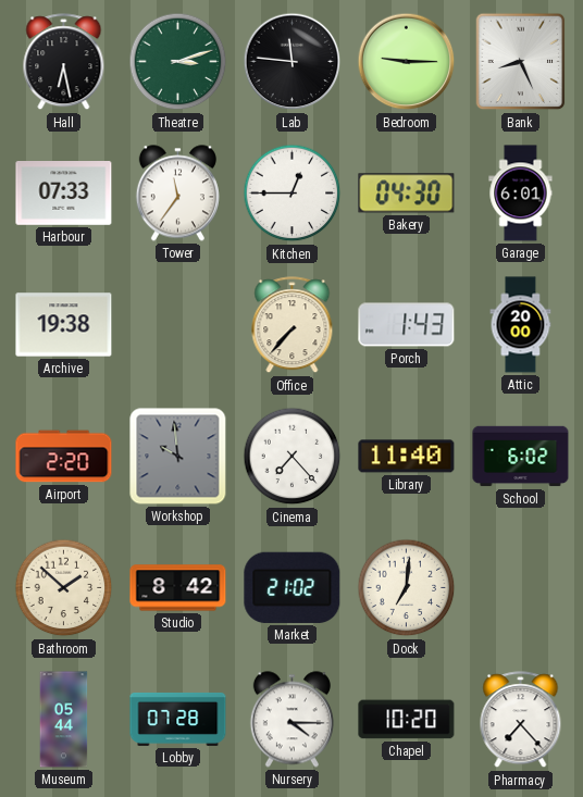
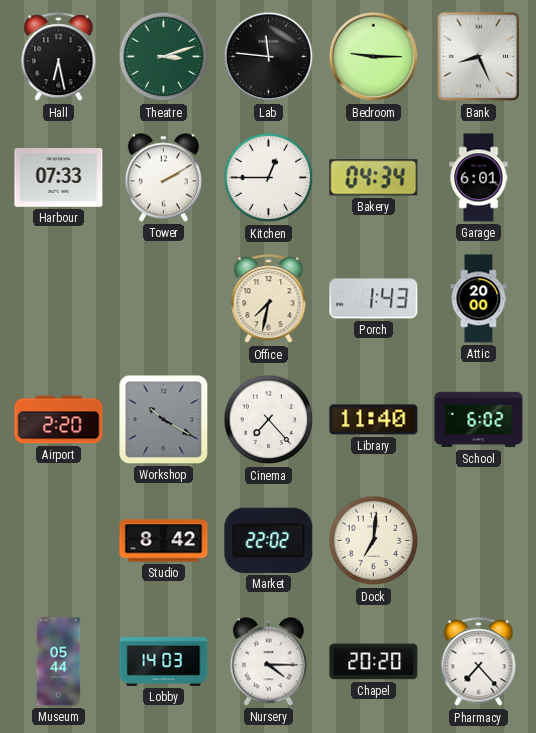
Tower: 11:36 -> 2:10 (163, 178)
Bakery: 04:30 -> 04:34 (374, 178)
Archive: 19:38 -> none (64, 325)
Office: 7:37 -> 7:32 (269, 299)
Workshop: 9:59 -> 10:20 (164, 420)
Bathroom: 1:52 -> none (64, 588)
Market: 21:02 -> 22:02 (269, 540)
Lobby: 07:28 -> 14:03 (164, 661)
Chapel: 10:20 -> 20:20 (374, 662)
